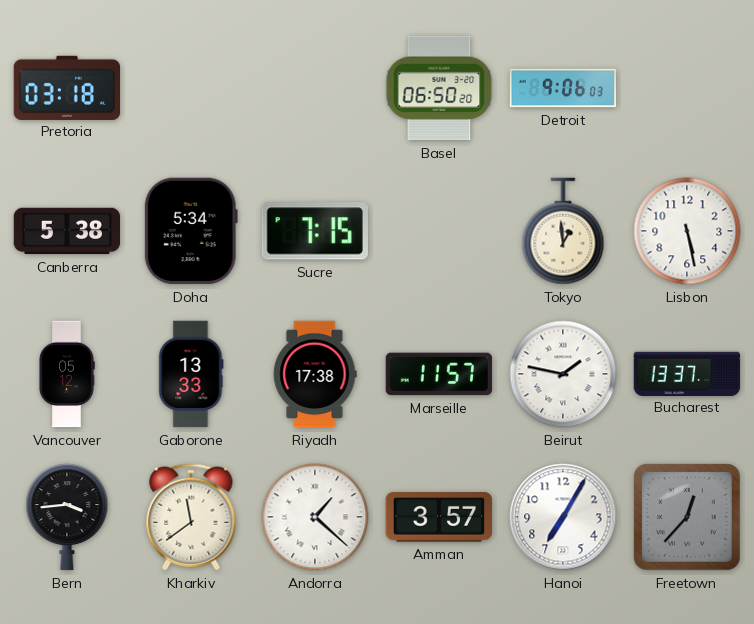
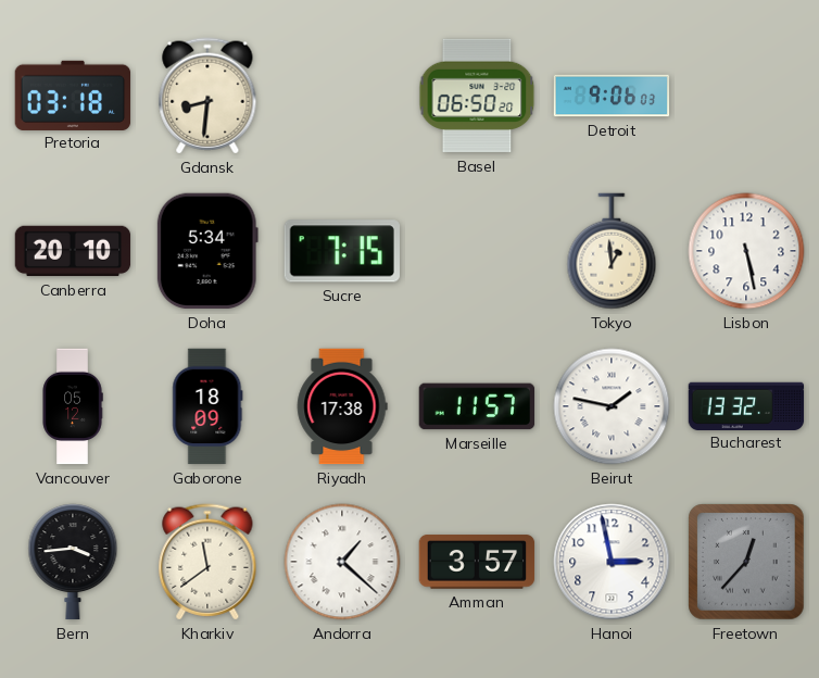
Gdansk: none -> 8:31 (207, 96)
Canberra: 5:38 -> 20:10 (73, 251)
Gaborone: 13:33 -> 18:09 (207, 406)
Bucharest: 13:37 -> 13:32 (746, 405)
Hanoi: 7:05 -> 2:58 (612, 562)
